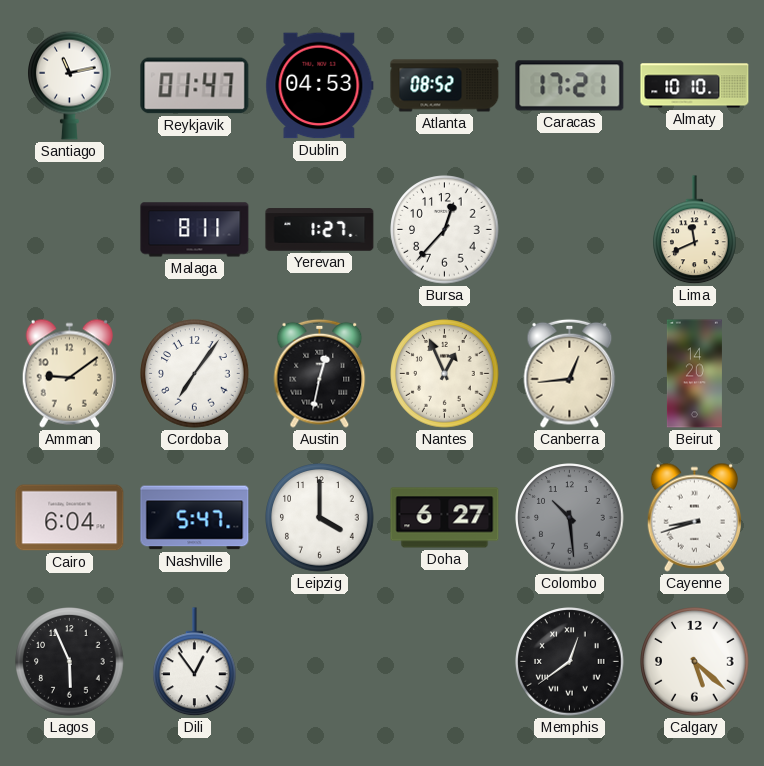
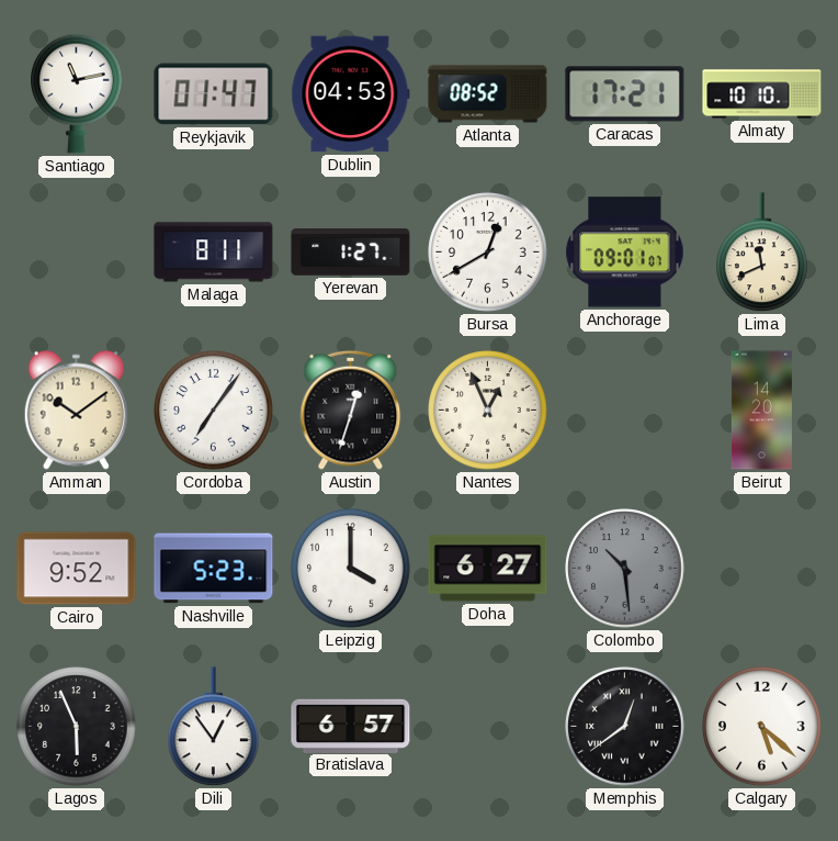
Bursa: 12:37 -> 12:40 (488, 253)
Anchorage: none -> 09:01 (625, 253)
Amman: 9:09 -> 10:09 (76, 410)
Austin: 12:32 -> 12:33 (351, 410)
Canberra: 12:44 -> none (570, 373)
Cairo: 6:04 -> 9:52 (77, 569)
Nashville: 5:47 -> 5:23 (214, 569)
Cayenne: 8:42 -> none (694, 517)
Bratislava: none -> 6:57 (351, 726)
